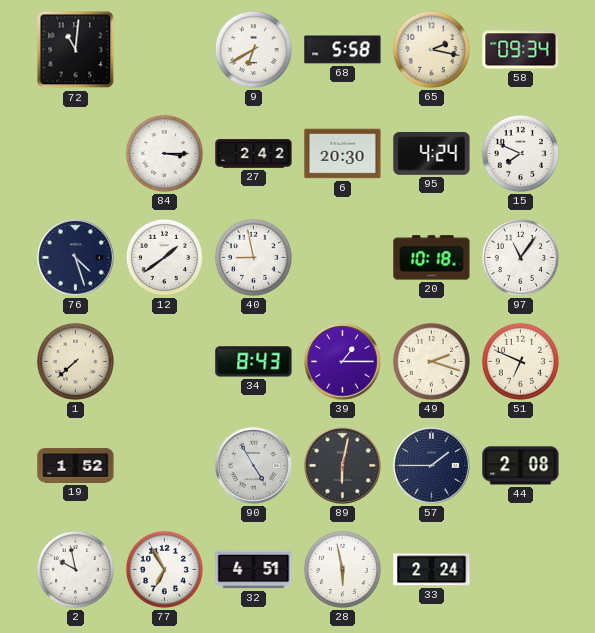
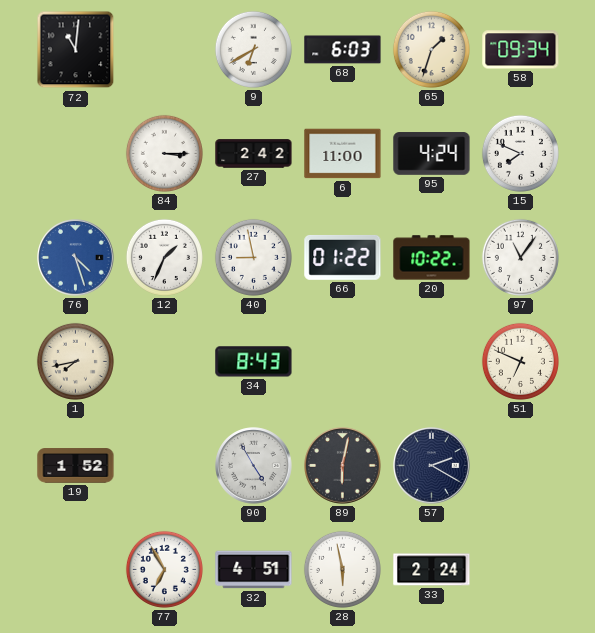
68: 5:58 -> 6:03 (343, 50)
65: 2:17 -> 1:33 (431, 49)
6: 20:30 -> 11:00 (343, 154)
76 dial: navy -> blue (76, 258)
12: 1:39 -> 1:34 (164, 257)
66: none -> 01:22 (343, 257)
20: 10:18 -> 10:22 (432, 258)
1: 7:38 -> 7:43 (75, 361)
39: 1:15 -> none (343, 362)
49: 2:18 -> none (431, 361)
57: 1:45 -> 2:20 (432, 466)
44: 2:08 -> none (521, 466)
2: 9:58 -> none (75, 569)
